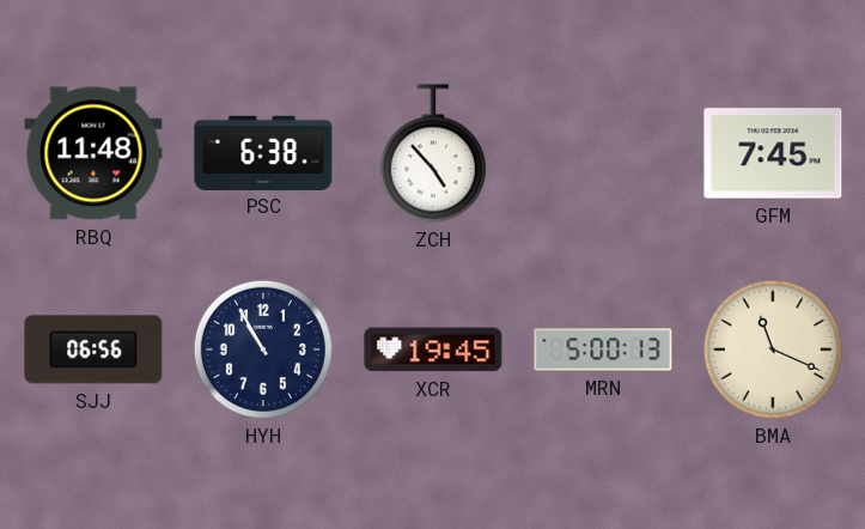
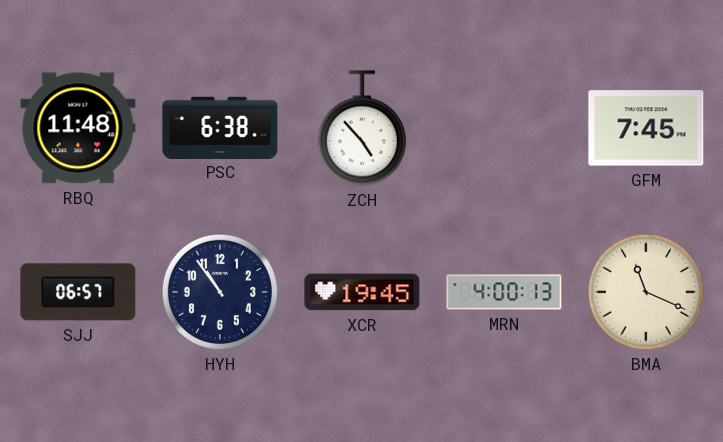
SJJ: 06:56 -> 06:57 (78, 292)
HYH: 10:55 -> 10:54 (220, 292)
MRN: 5:00 -> 4:00 (504, 292)
